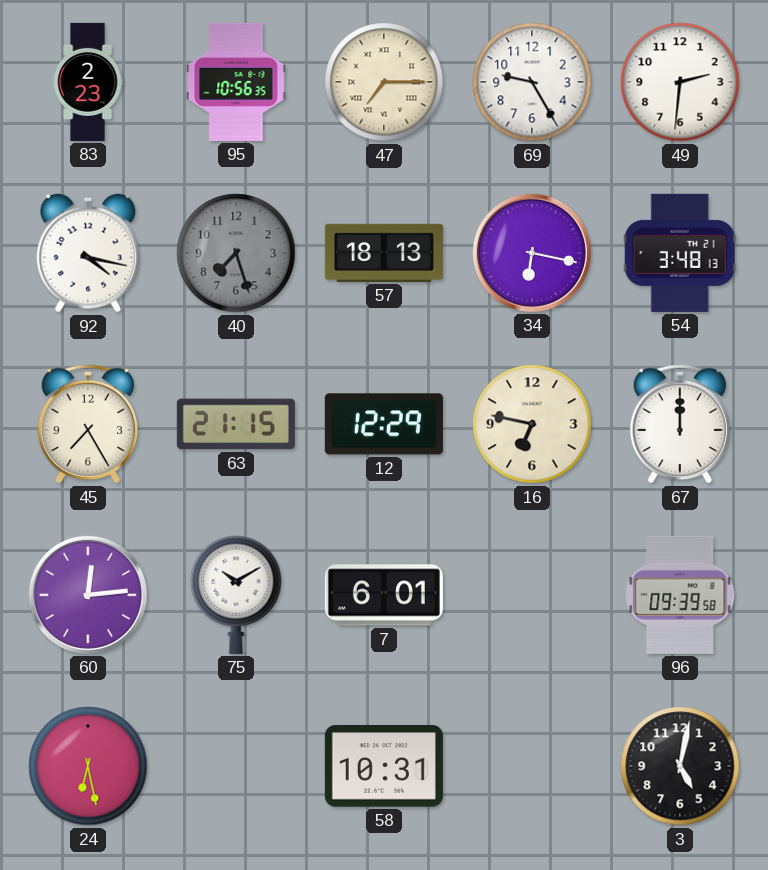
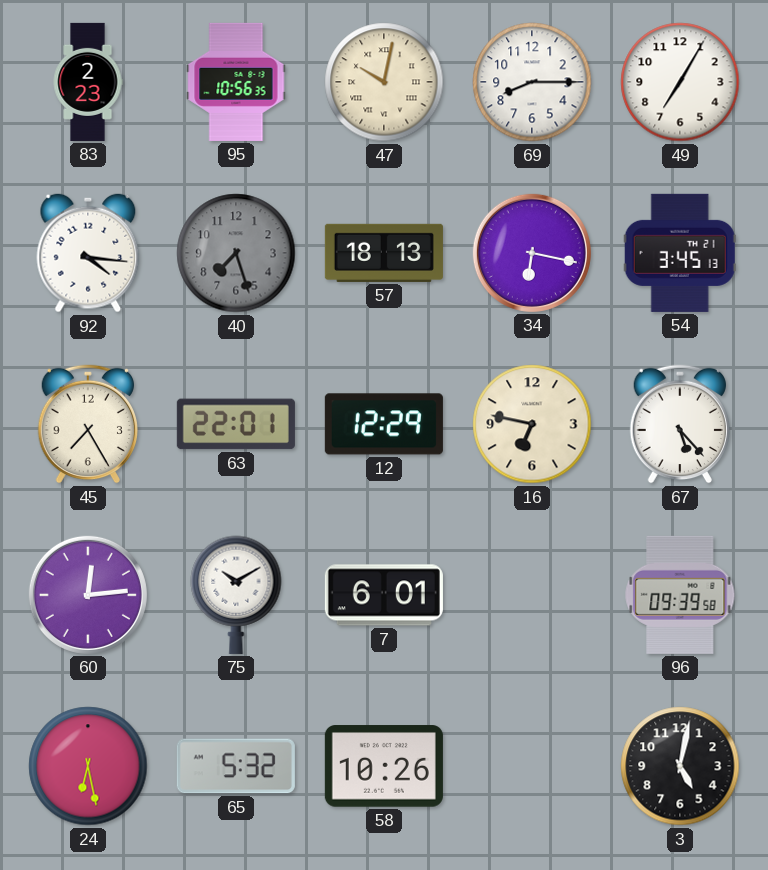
47: 7:15 -> 10:02 (384, 82)
69: 9:25 -> 8:15 (532, 82)
49: 2:31 -> 7:05 (680, 82)
92: 4:17 -> 4:16 (88, 253)
54: 3:48 -> 3:45 (680, 253)
63: 21:15 -> 22:01 (236, 424)
67: 12:00 -> 5:23 (679, 424)
65: none -> 5:32 (236, 766)
58: 10:31 -> 10:26 (384, 766)
